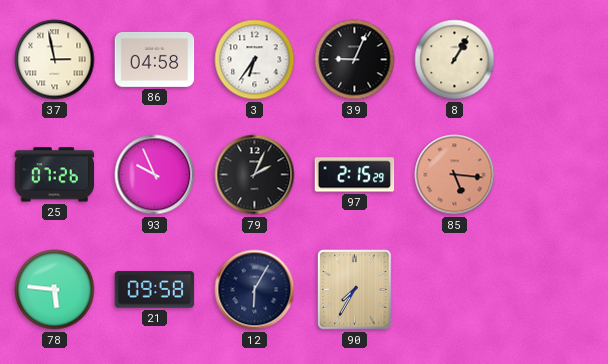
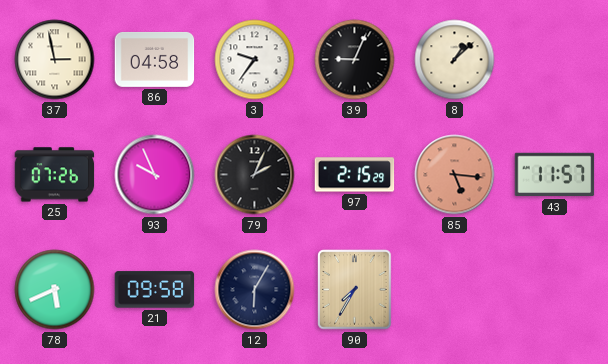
3: 6:36 -> 9:36 (255, 60)
8: 1:05 -> 1:08 (455, 60)
43: none -> 11:57 (555, 175)
78: 5:46 -> 5:41 (55, 290)
